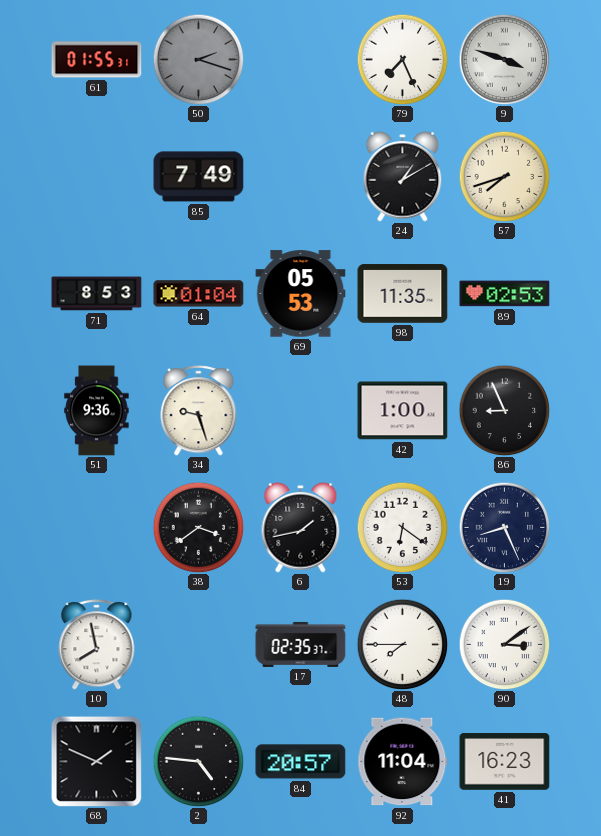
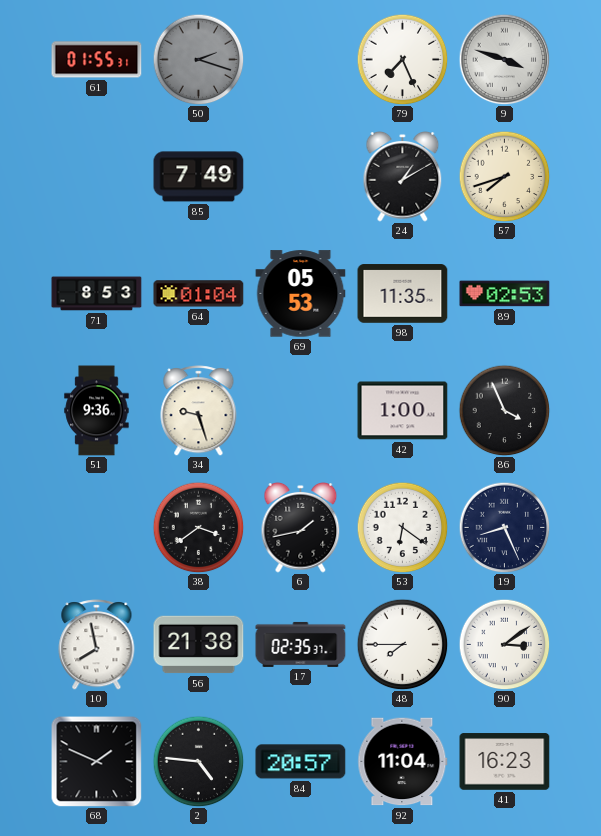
86: 8:56 -> 3:56 (504, 410)
56: none -> 21:38 (199, 645)
